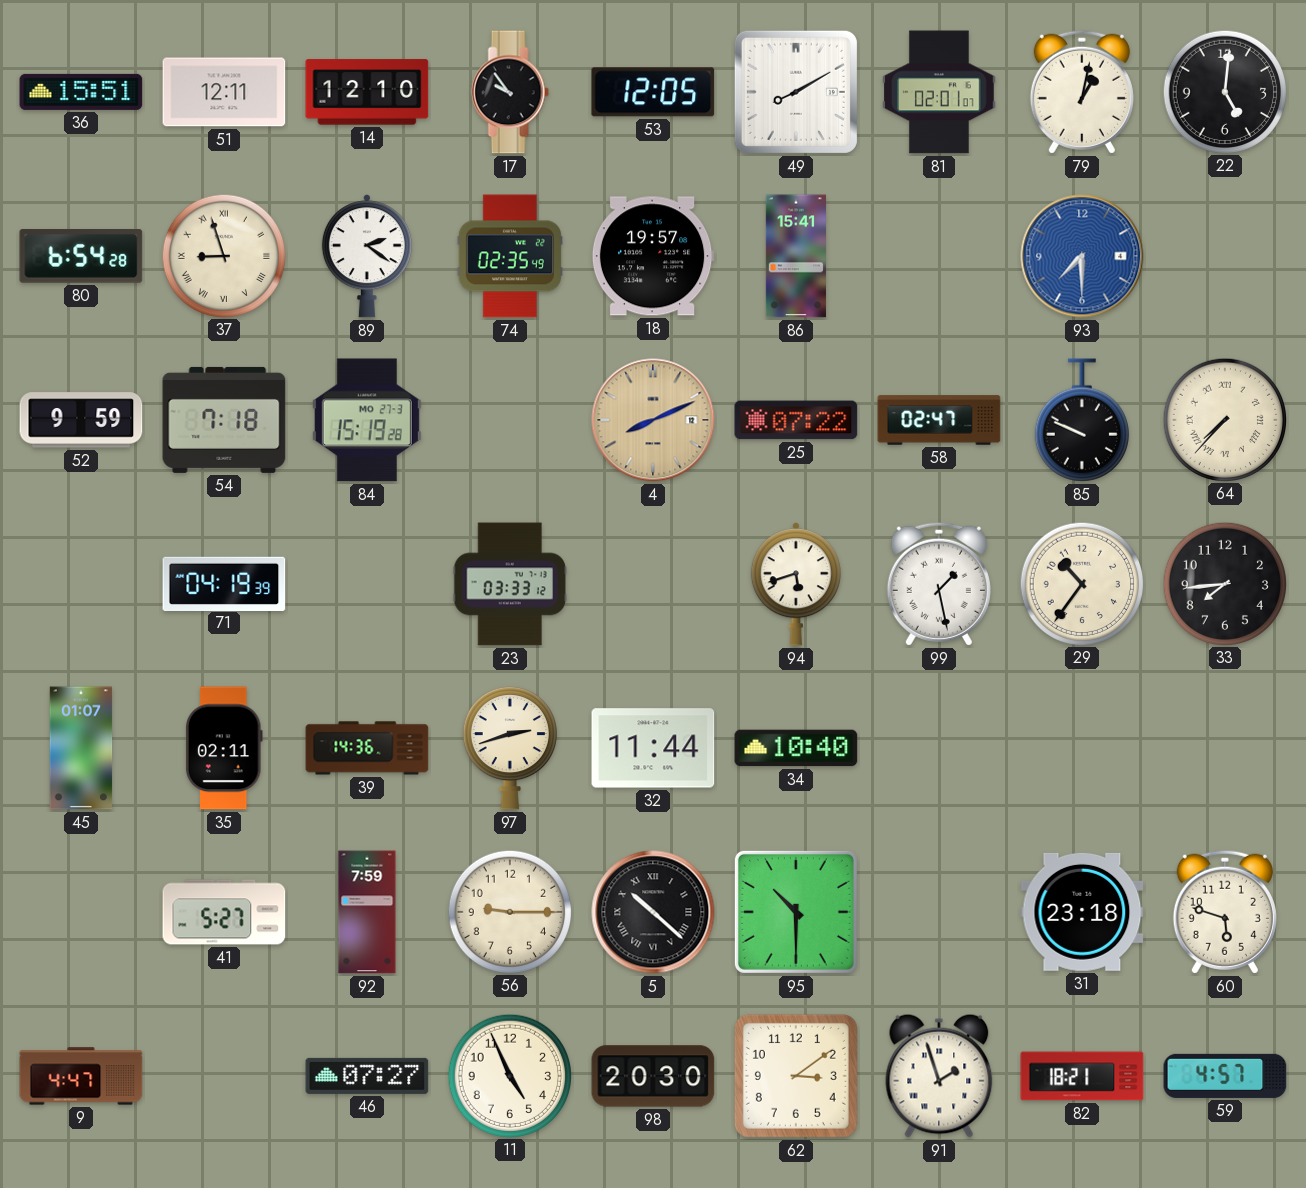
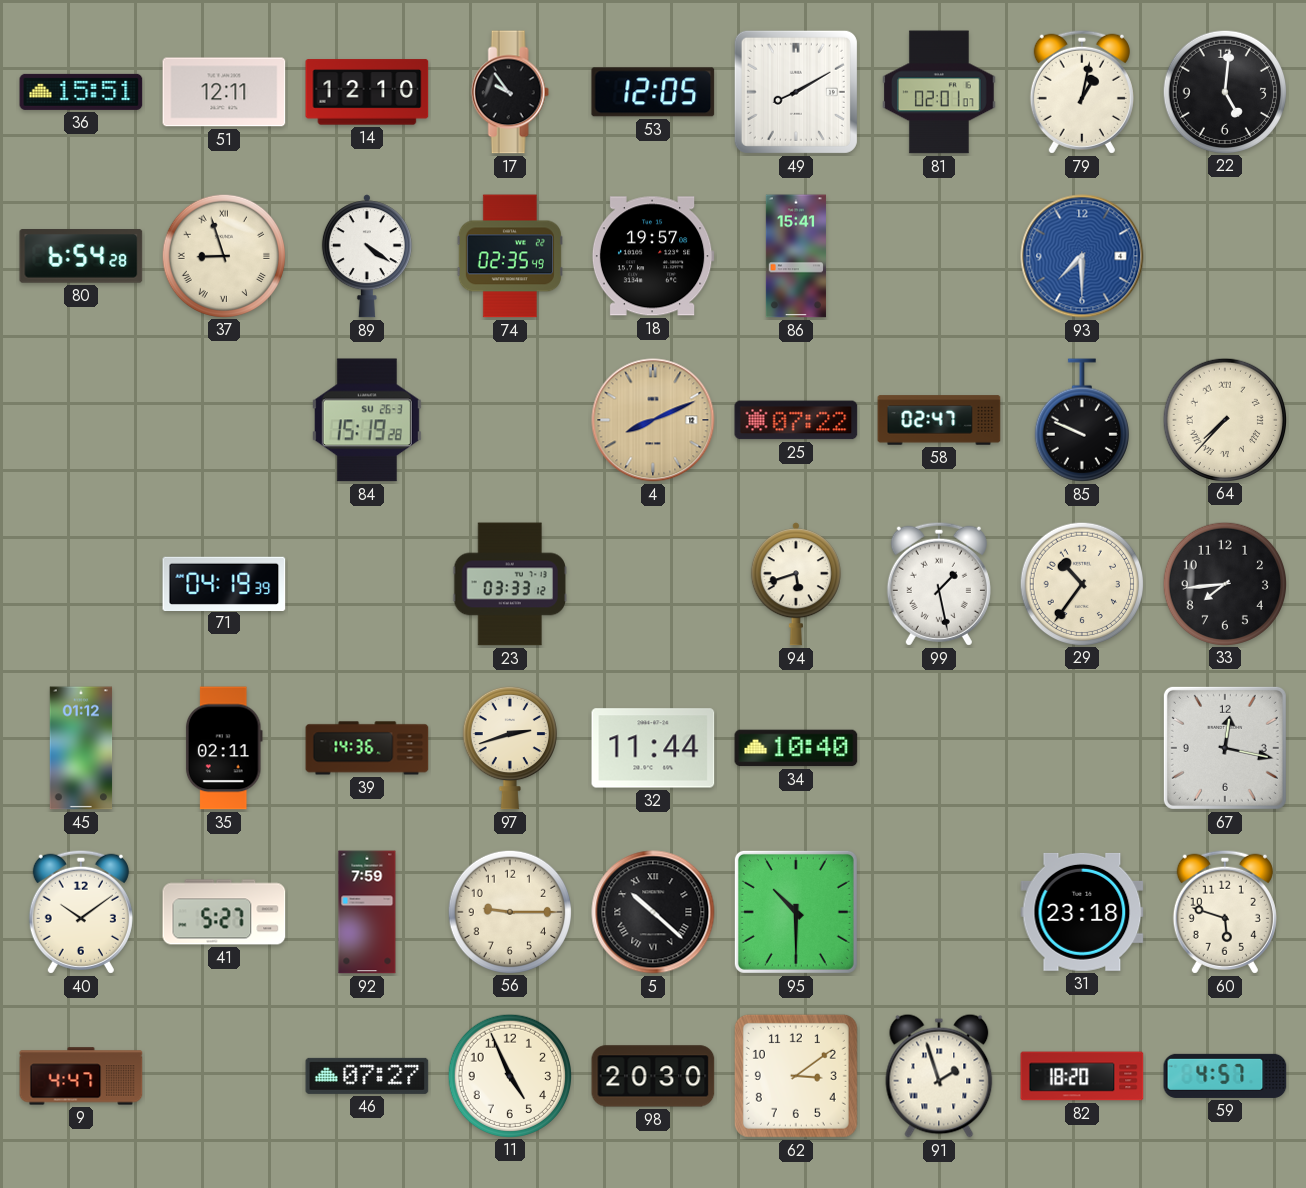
89: 2:21 -> 4:21 (367, 256)
52: 9:59 -> none (81, 420)
54: 7:18 -> none (224, 420)
84 date: MO 27-3 -> SU 26-3 (367, 420)
45: 01:07 -> 01:12 (81, 748)
67: none -> 12:17 (1225, 748)
40: none -> 10:09 (81, 912)
82: 18:21 -> 18:20 (1082, 1076)
